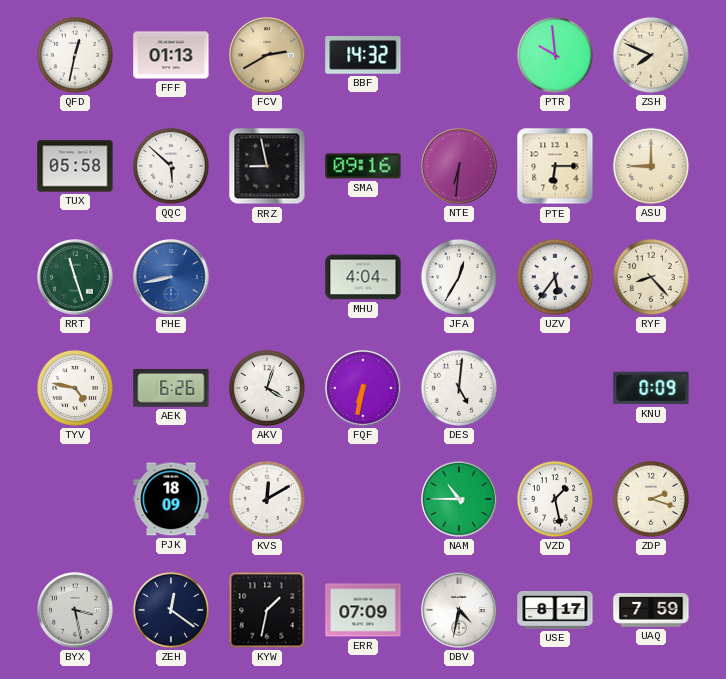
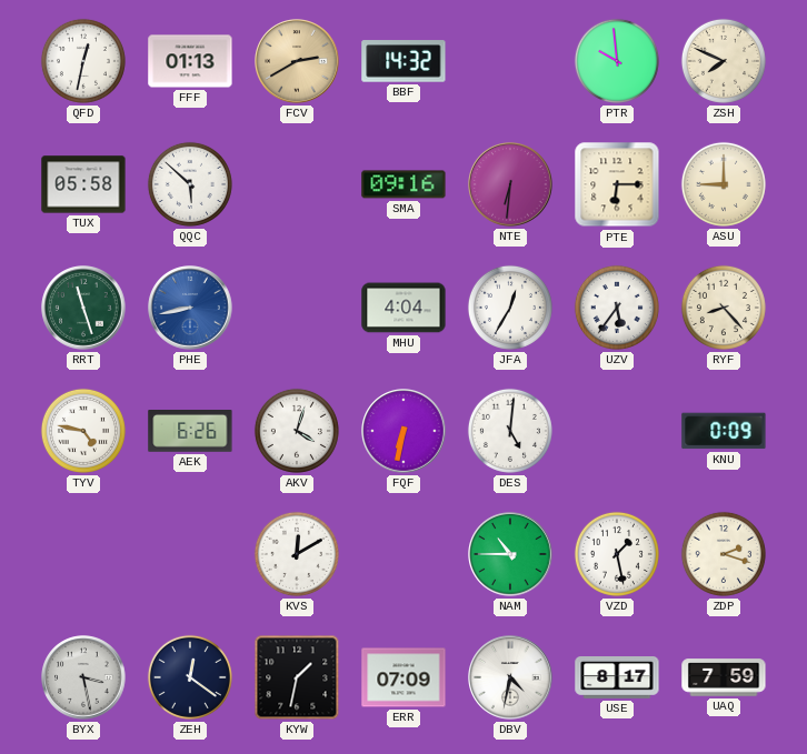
RRZ: 8:58 -> none (267, 166)
PJK: 18:09 -> none (171, 499)
